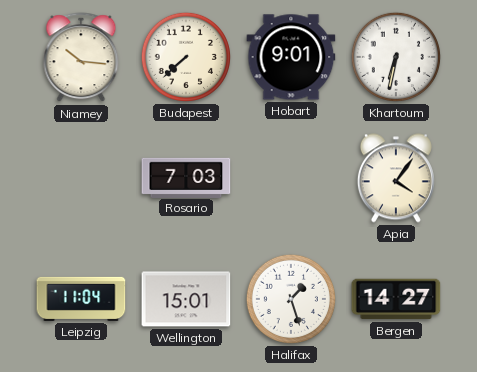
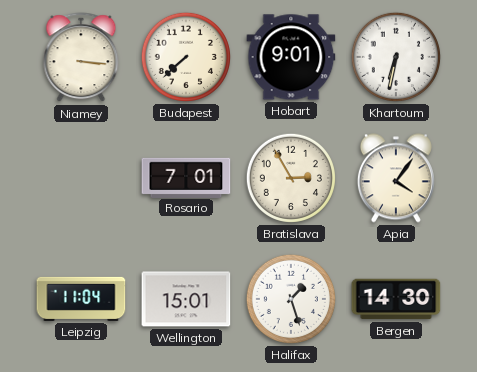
Niamey: 10:16 -> 3:16 (81, 58)
Rosario: 7:03 -> 7:01 (186, 177)
Bratislava: none -> 2:55 (291, 178)
Bergen: 14:27 -> 14:30 (396, 299)
